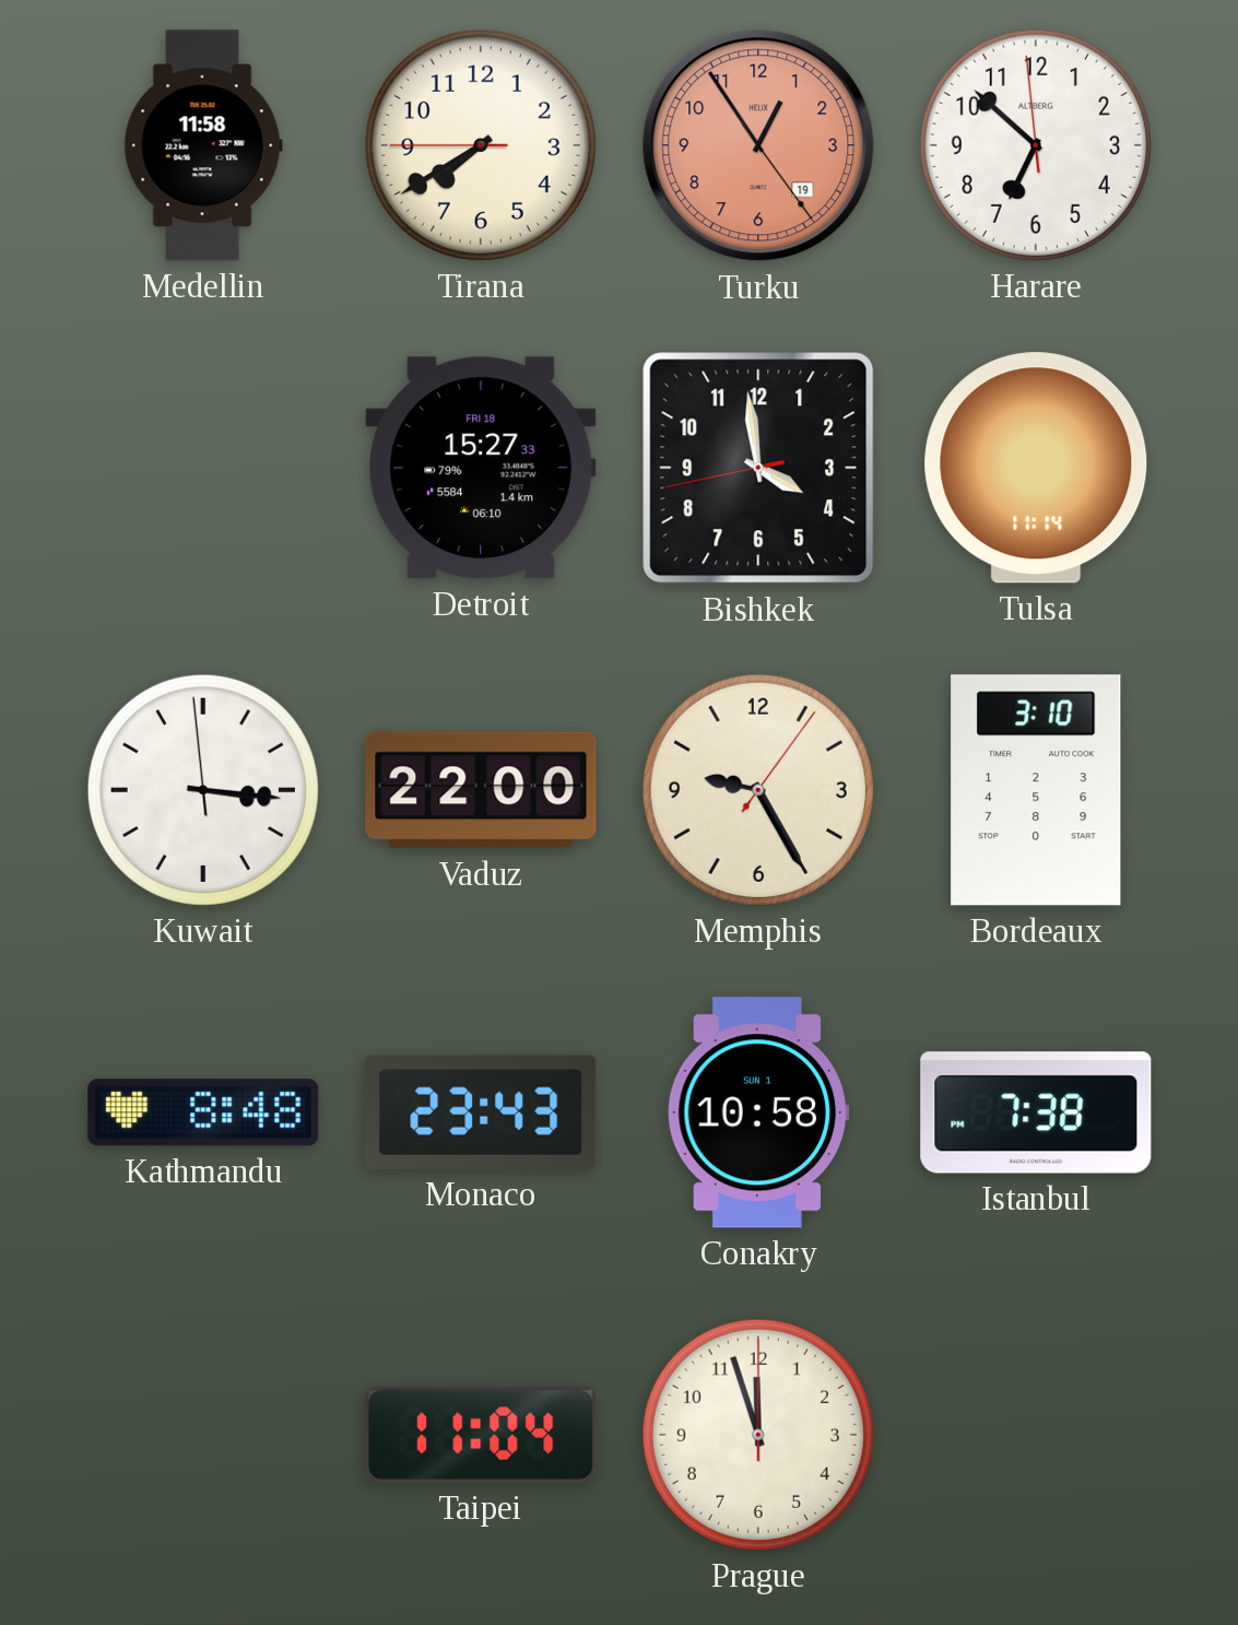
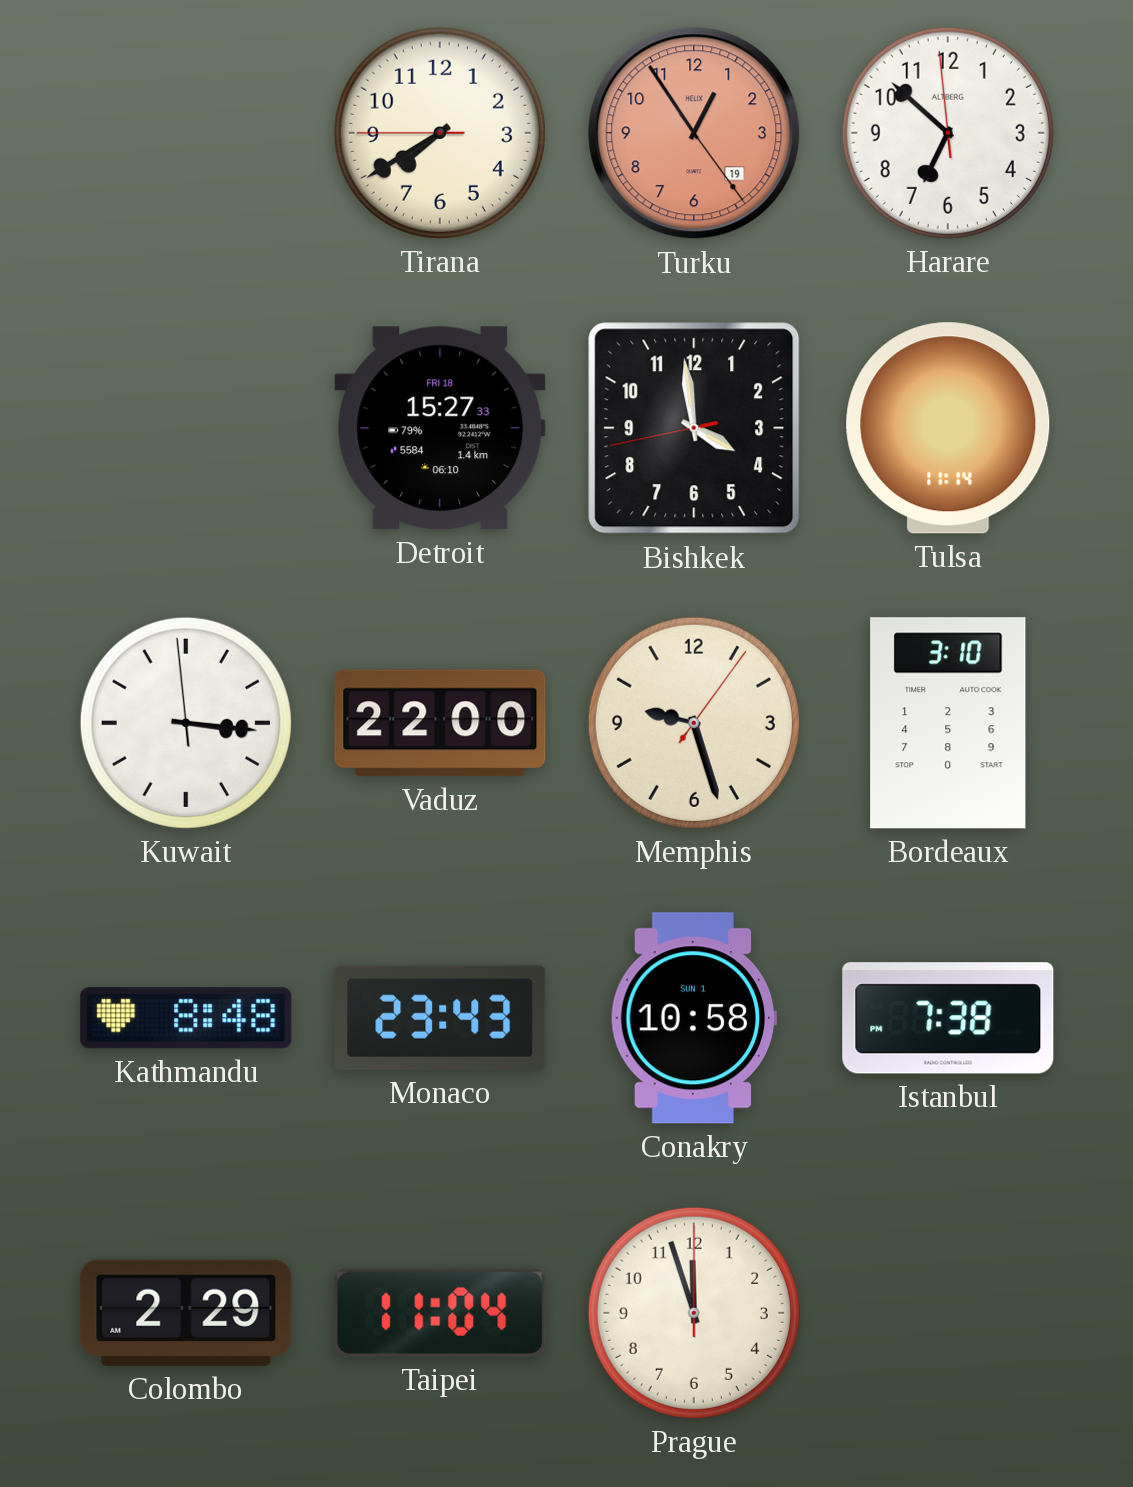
Medellin: 11:58 -> none (203, 145)
Memphis: 9:25 -> 9:27 (694, 723)
Colombo: none -> 2:29 (186, 1313)
